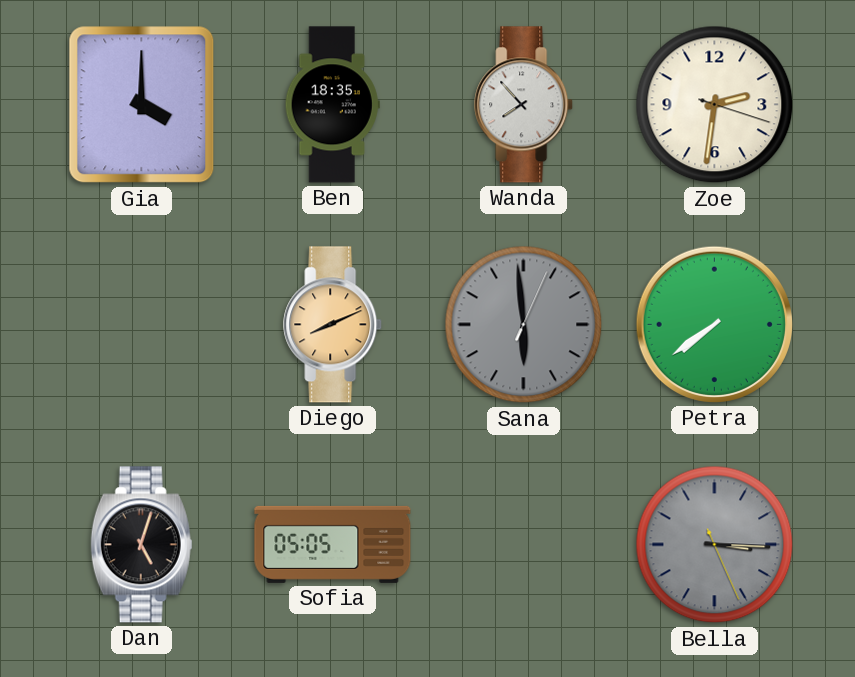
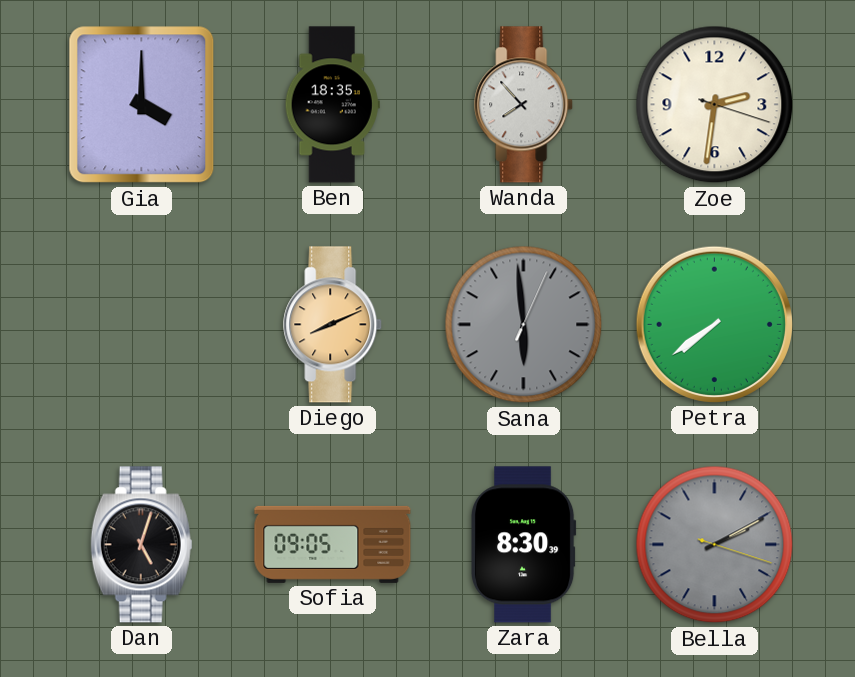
Sofia: 05:05 -> 09:05 (333, 544)
Zara: none -> 8:30 (523, 545)
Bella: 3:15 -> 2:10 (715, 545)
